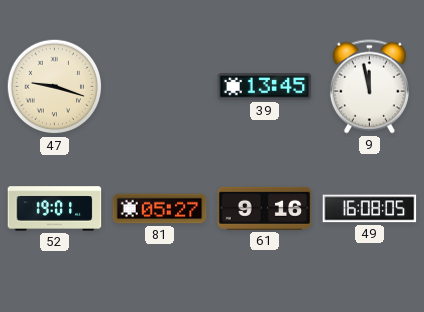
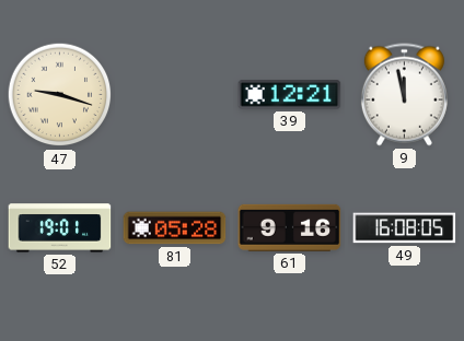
39: 13:45 -> 12:21 (290, 95)
81: 05:27 -> 05:28 (175, 228)
